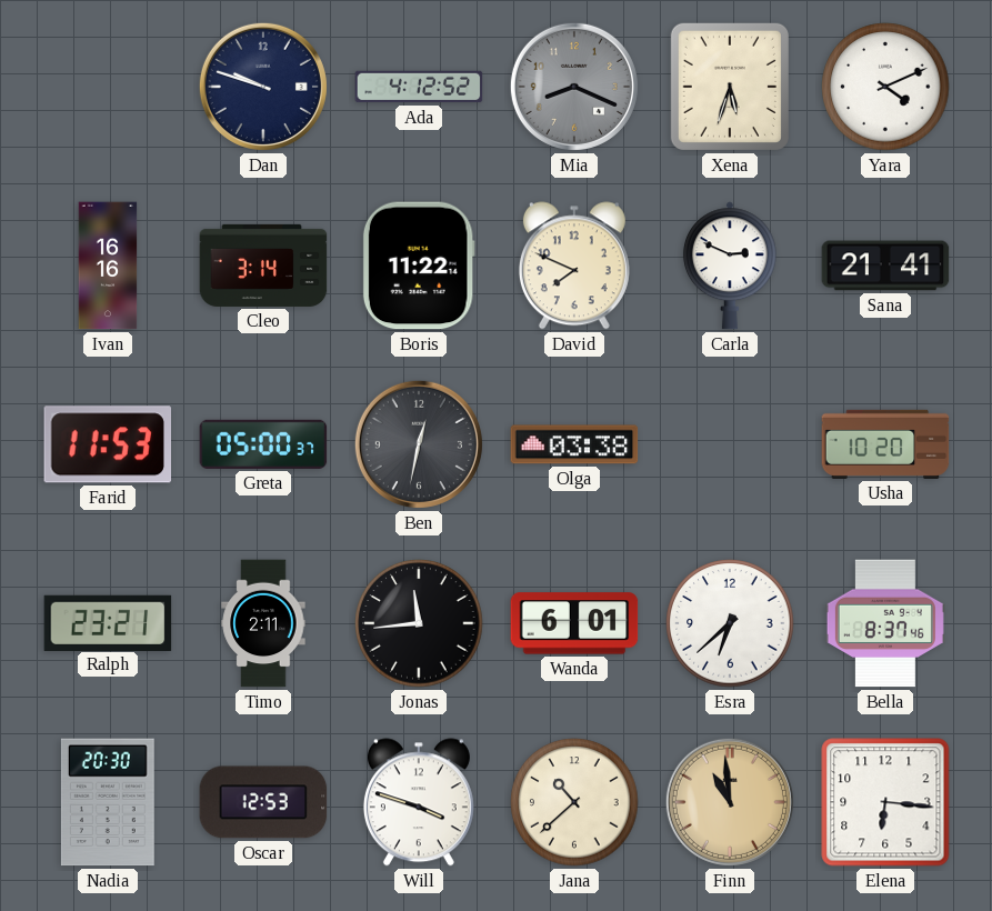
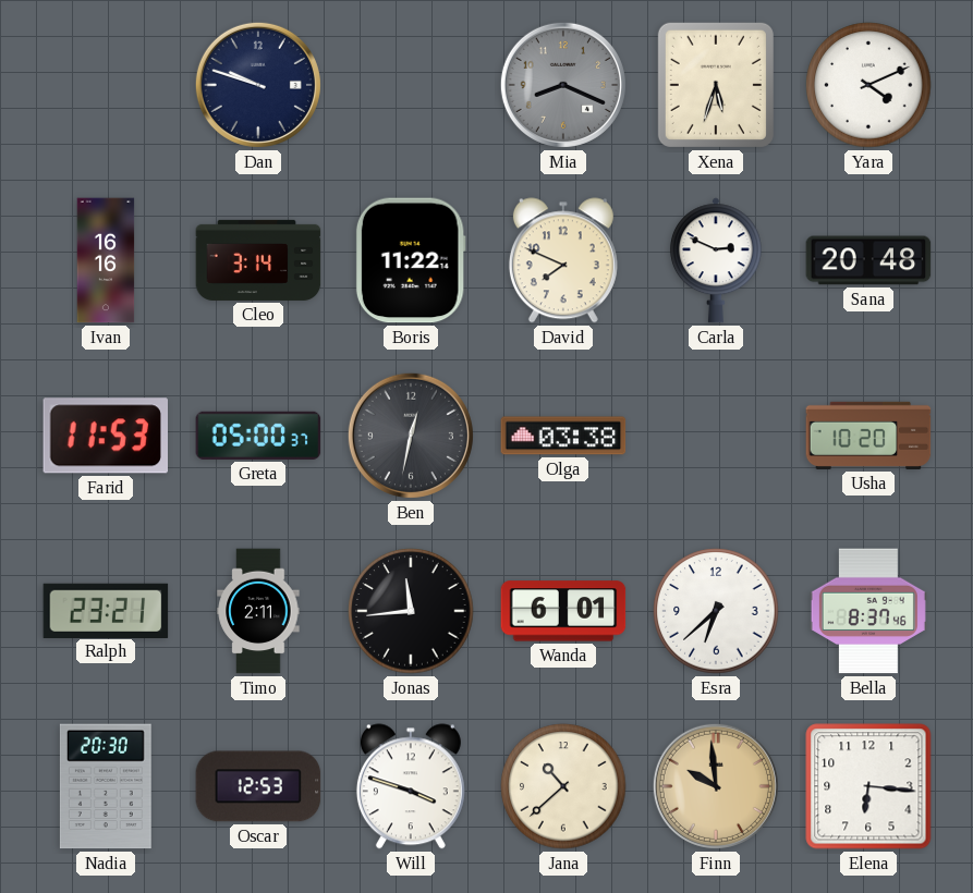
Ada: 4:12 -> none (419, 87)
Sana: 21:41 -> 20:48 (868, 260)
Finn: 10:59 -> 9:59 (716, 786)
